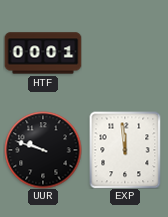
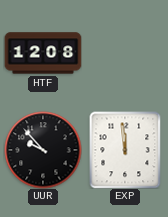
HTF: 00:01 -> 12:08 (43, 53)
UUR: 9:48 -> 9:53 (43, 150)
